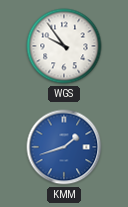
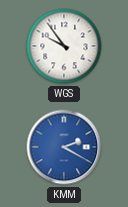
KMM: 1:42 -> 2:20 (64, 147)
